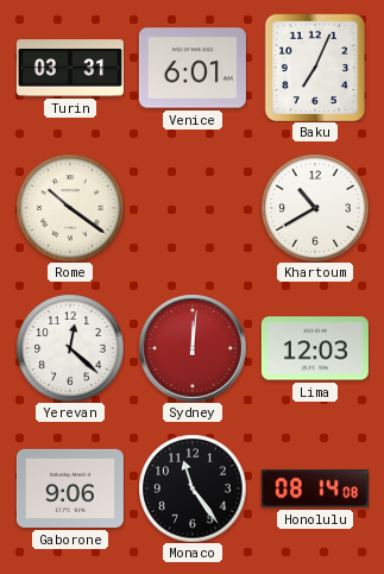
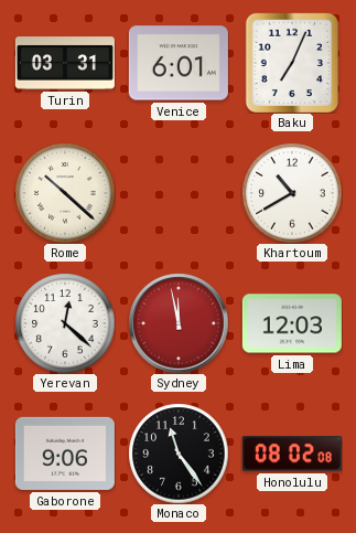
Rome: 10:21 -> 10:22 (65, 193)
Sydney: 12:01 -> 11:58 (179, 323)
Honolulu: 08:14 -> 08:02 (292, 454)
